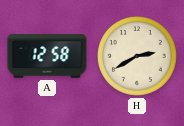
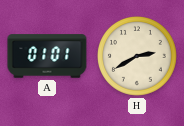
A: 12:58 -> 01:01 (47, 56)
